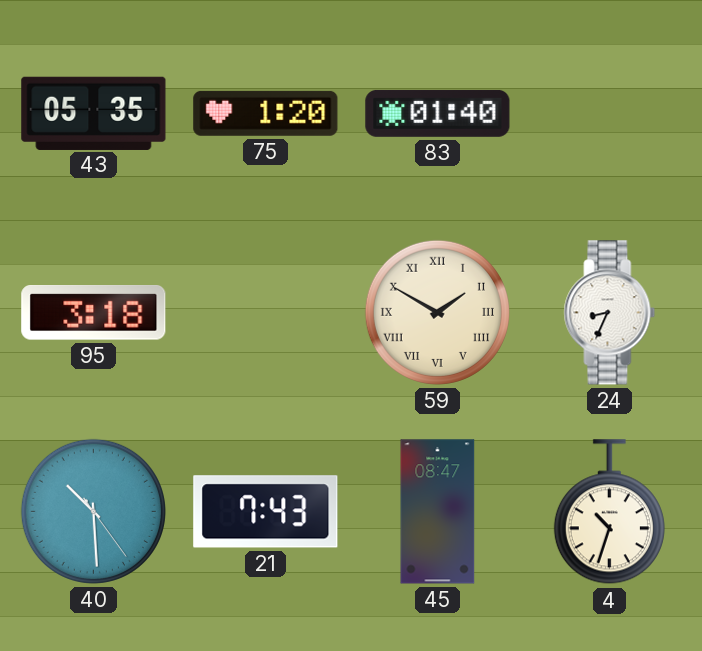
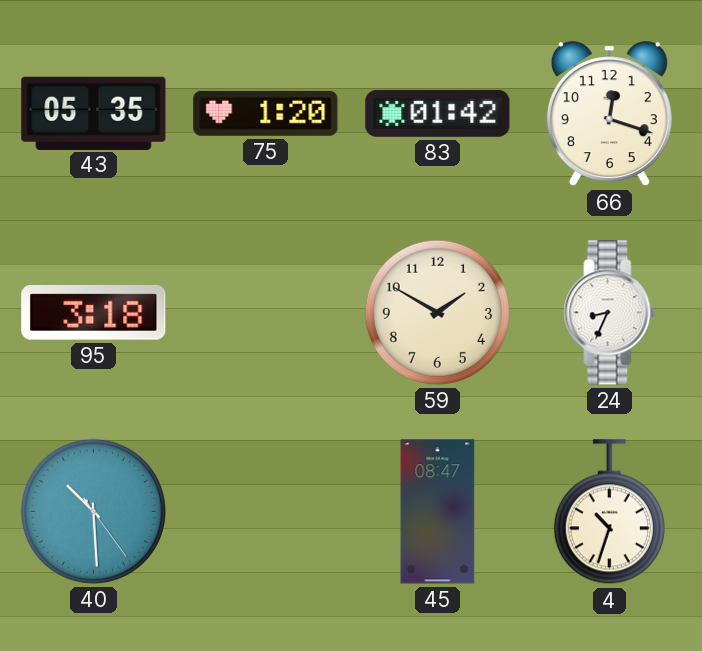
83: 01:40 -> 01:42 (438, 113)
66: none -> 12:18 (609, 114)
59 numerals: Roman -> Arabic (437, 312)
21: 7:43 -> none (266, 512)
